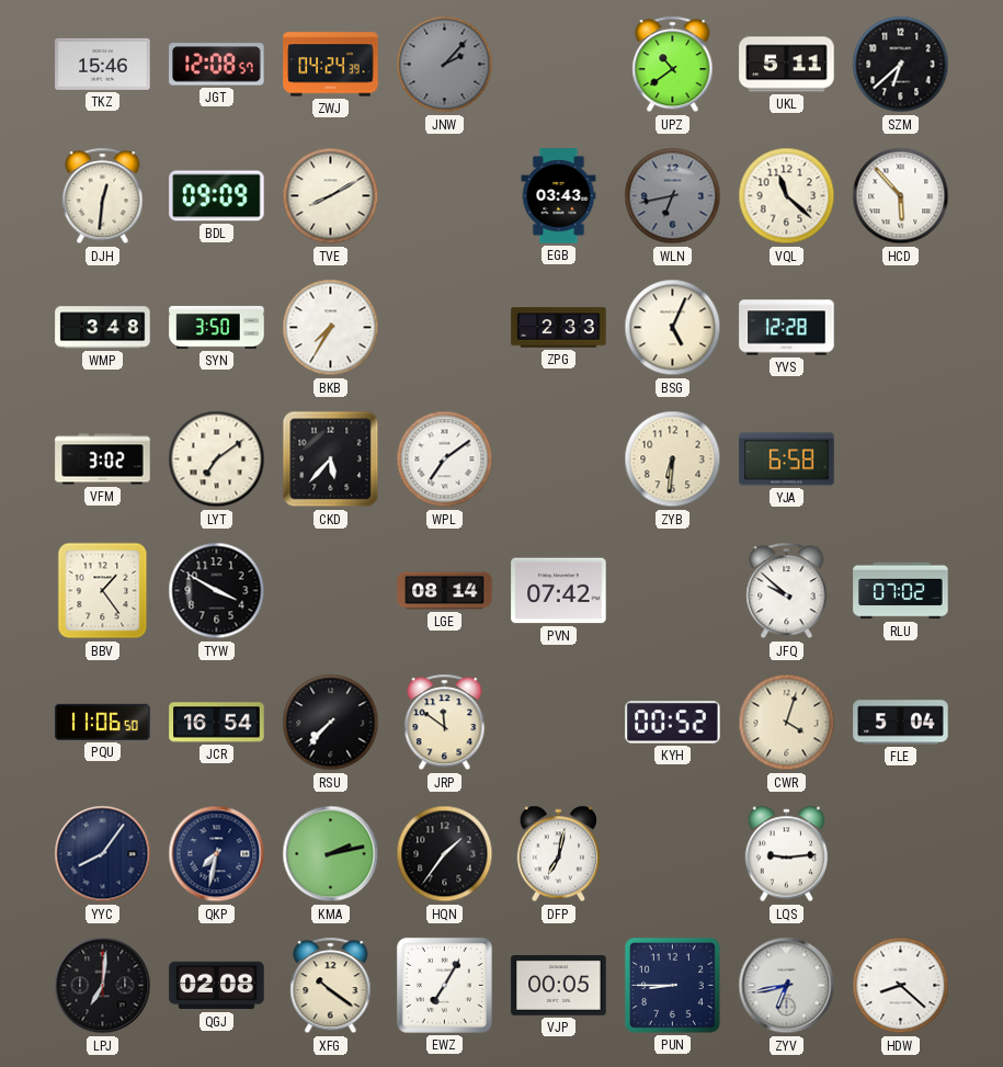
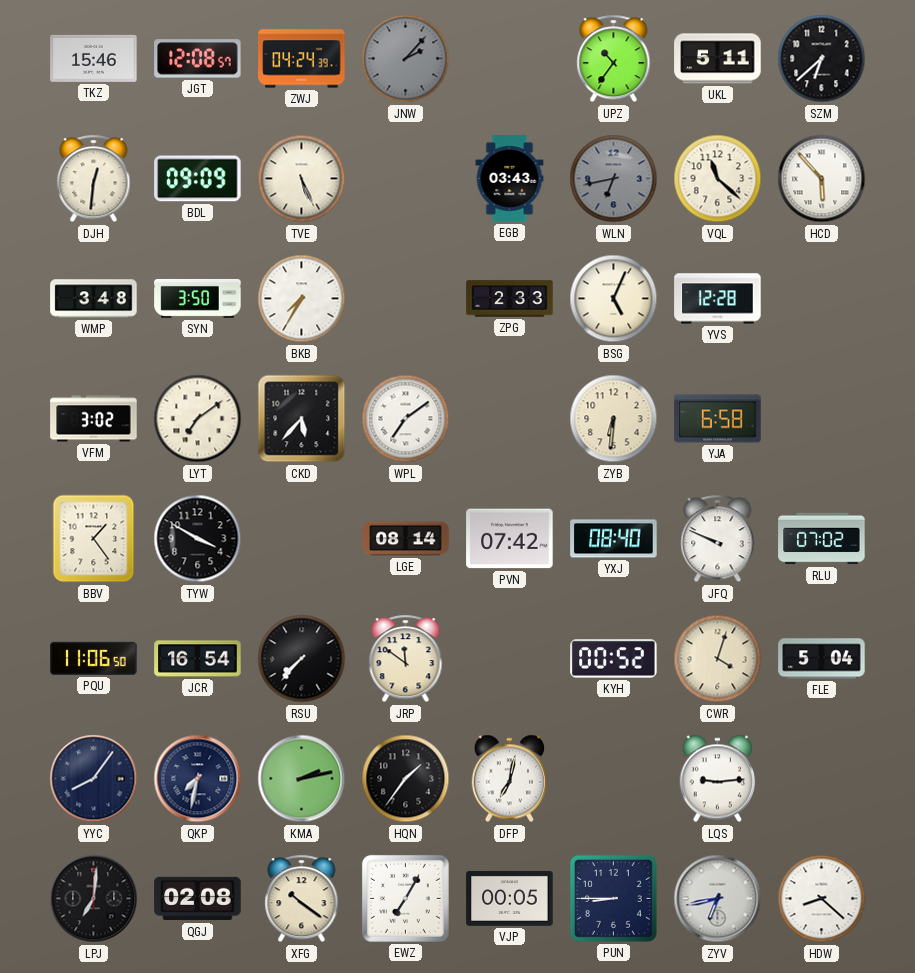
UPZ: 10:39 -> 10:36 (614, 59)
TVE: 8:10 -> 5:26 (302, 179)
YXJ: none -> 08:40 (614, 539)
JFQ: 9:52 -> 9:49 (718, 539)
